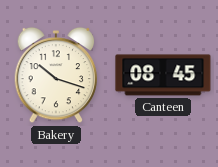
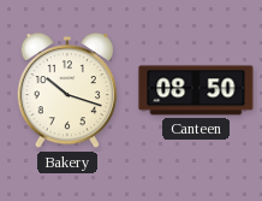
Canteen: 08:45 -> 08:50 (196, 90)
